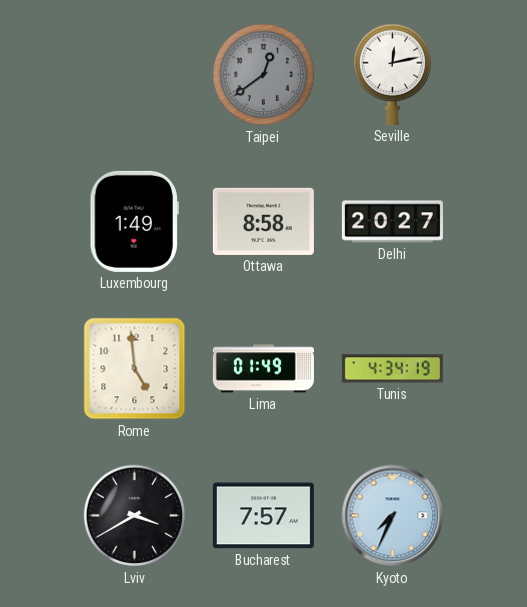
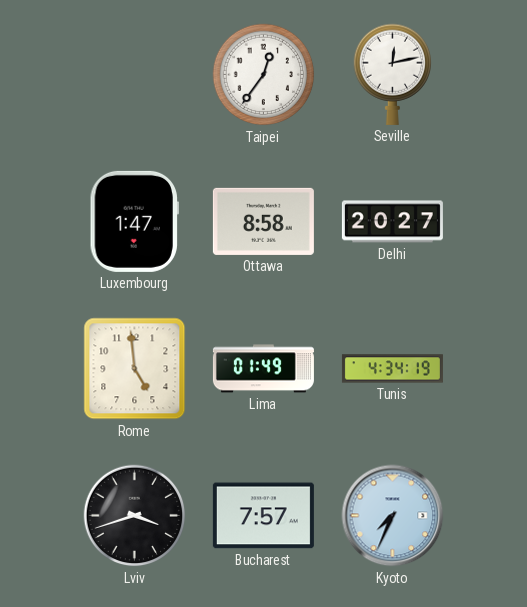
Taipei: 12:39 -> 12:36 (264, 75)
Taipei dial: grey -> white (264, 75)
Luxembourg: 1:49 -> 1:47 (134, 221)
Lviv: 3:40 -> 3:42 (135, 516)
